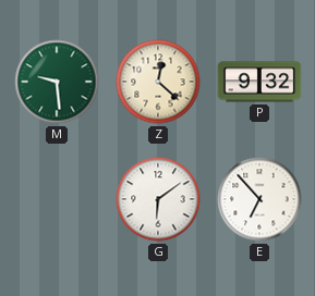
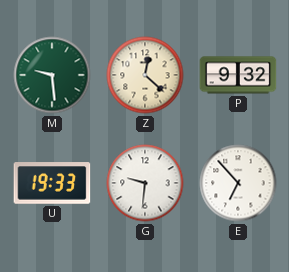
U: none -> 19:33 (52, 183)
G: 6:09 -> 9:31 (145, 183)
